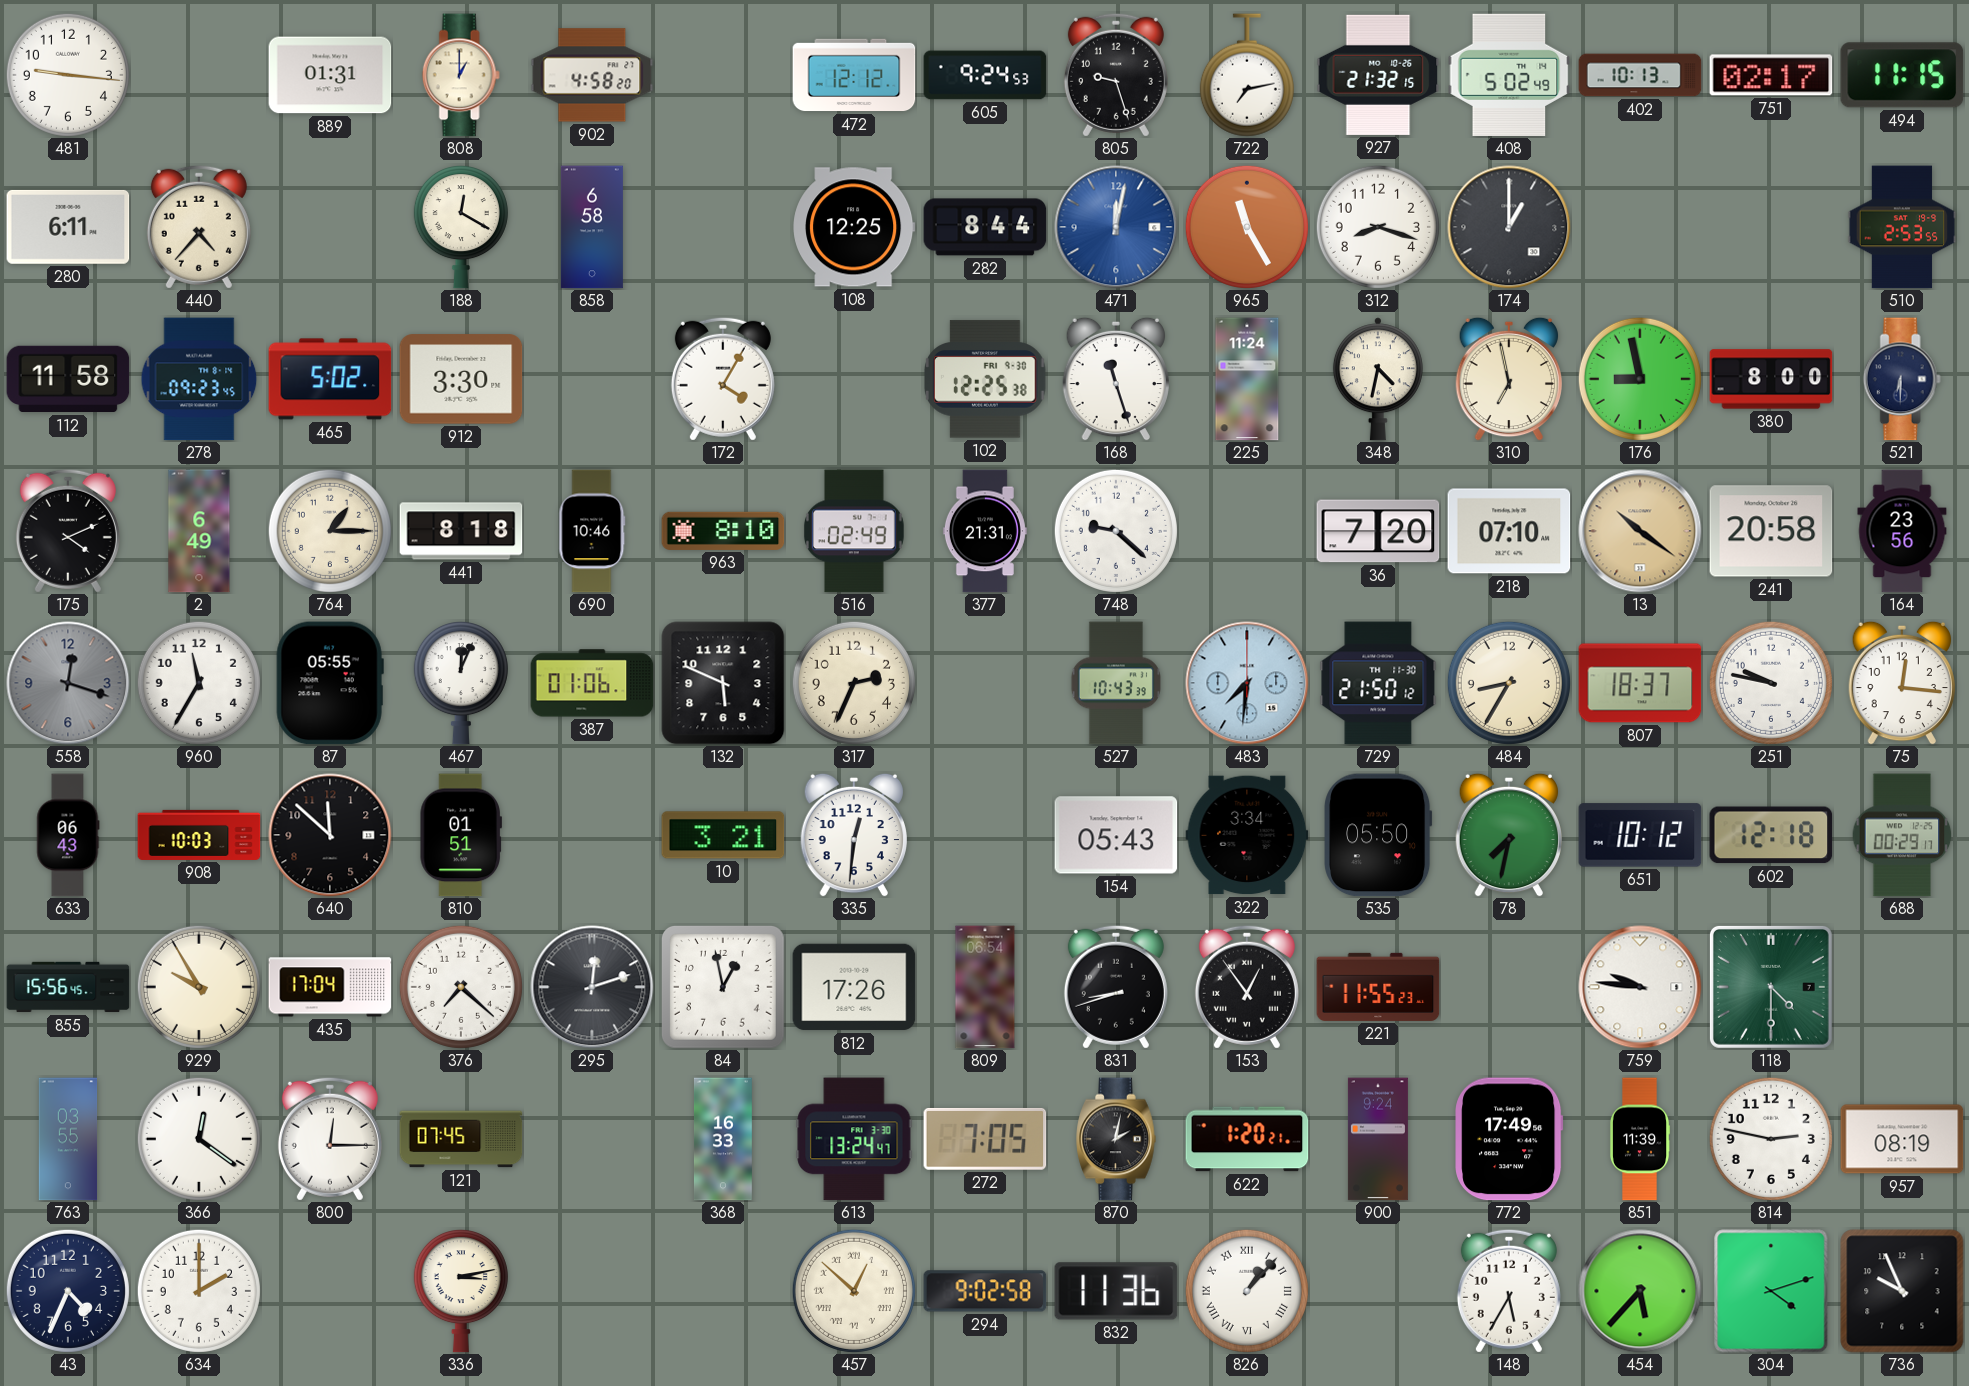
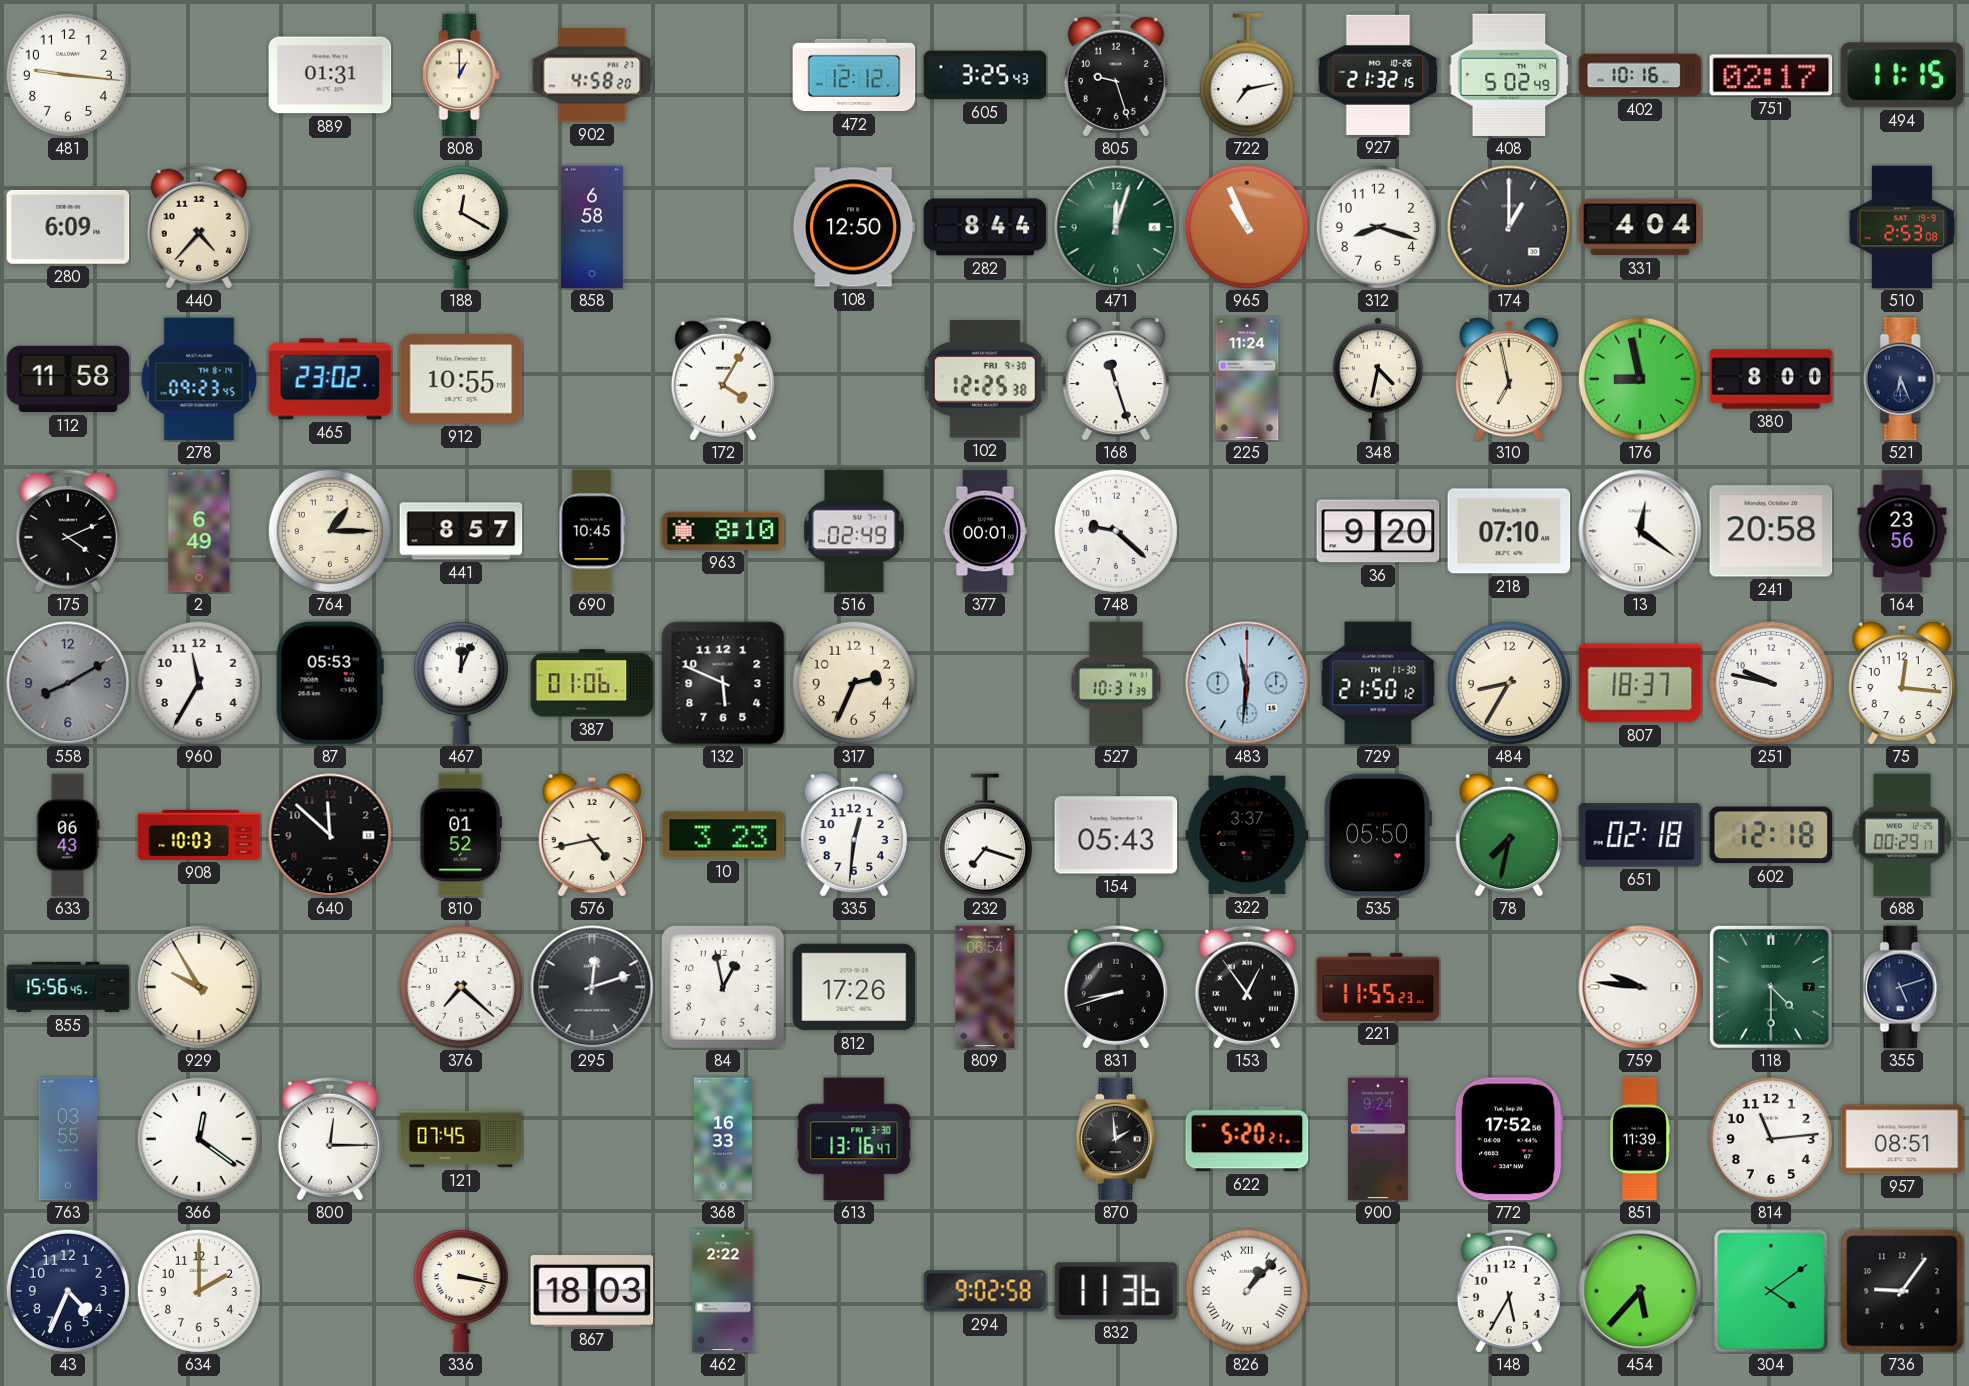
605: 9:24 -> 3:25 (985, 75)
402: 10:13 -> 10:16 (1640, 75)
280: 6:11 -> 6:09 (68, 227)
108: 12:25 -> 12:50 (854, 227)
471: 12:02 -> 12:03 (1116, 227)
471 dial: blue -> green (1116, 227)
965: 11:25 -> 10:56 (1247, 227)
331: none -> 4:04 (1640, 227)
510: 2:53:55 -> 2:53:08 (1902, 227)
465: 5:02 -> 23:02 (330, 379)
912: 3:30 -> 10:55 (461, 379)
521: 6:30 -> 6:26 (1902, 379)
441: 8:18 -> 8:57 (461, 531)
690: 10:46 -> 10:45 (592, 531)
377: 21:31 -> 00:01 (985, 531)
36: 7:20 -> 9:20 (1378, 531)
13: 10:21 -> 12:21 (1640, 531)
13 dial: champagne -> white (1640, 531)
558: 12:18 -> 8:10 (68, 683)
87: 05:55 -> 05:53 (330, 683)
527: 10:43 -> 10:31 (1116, 683)
483: 7:31 -> 11:31 (1247, 683)
810: 01:51 -> 01:52 (461, 835)
576: none -> 4:43 (591, 835)
10: 3:21 -> 3:23 (723, 835)
232: none -> 7:18 (985, 835)
322: 3:34 -> 3:37 (1247, 835)
651: 10:12 -> 02:18 (1640, 835)
435: 17:04 -> none (330, 987)
355: none -> 5:12 (1902, 987)
613: 13:24 -> 13:16 (854, 1139)
272: 7:05 -> none (985, 1139)
870: 2:02 -> 1:59 (1116, 1139)
622: 1:20 -> 5:20 (1247, 1139)
772: 17:49 -> 17:52 (1509, 1139)
814: 2:47 -> 11:14 (1771, 1139)
957: 08:19 -> 08:51 (1902, 1139)
336: 3:13 -> 3:17 (461, 1292)
867: none -> 18:03 (592, 1291)
462: none -> 2:22 (723, 1291)
457: 12:52 -> none (854, 1291)
304: 4:12 -> 4:09 (1771, 1291)
736: 9:56 -> 9:06 (1902, 1291)
